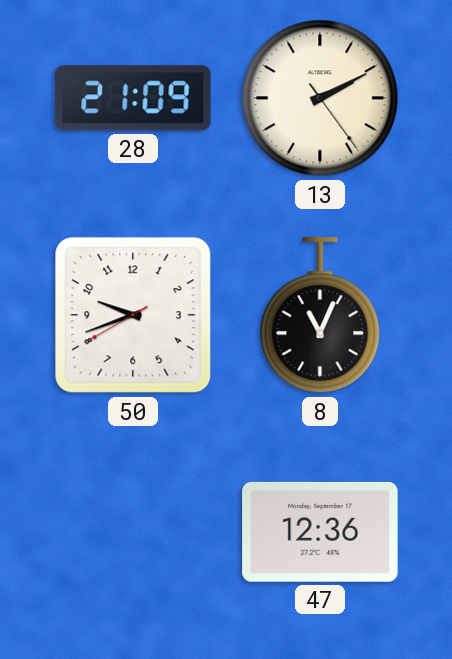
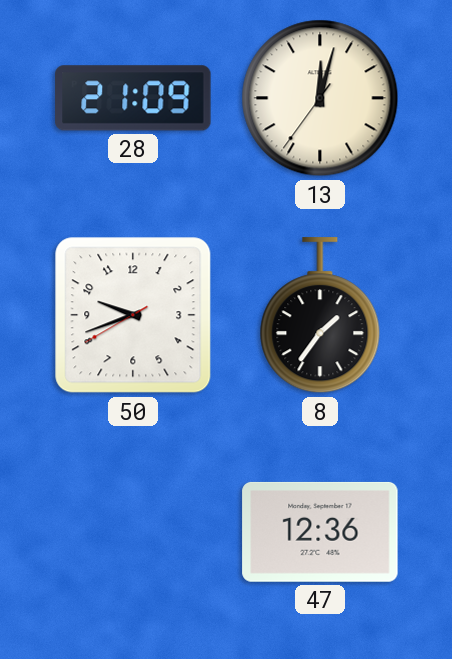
13: 2:10 -> 12:02 (320, 98)
8: 11:04 -> 1:36 (320, 316)
